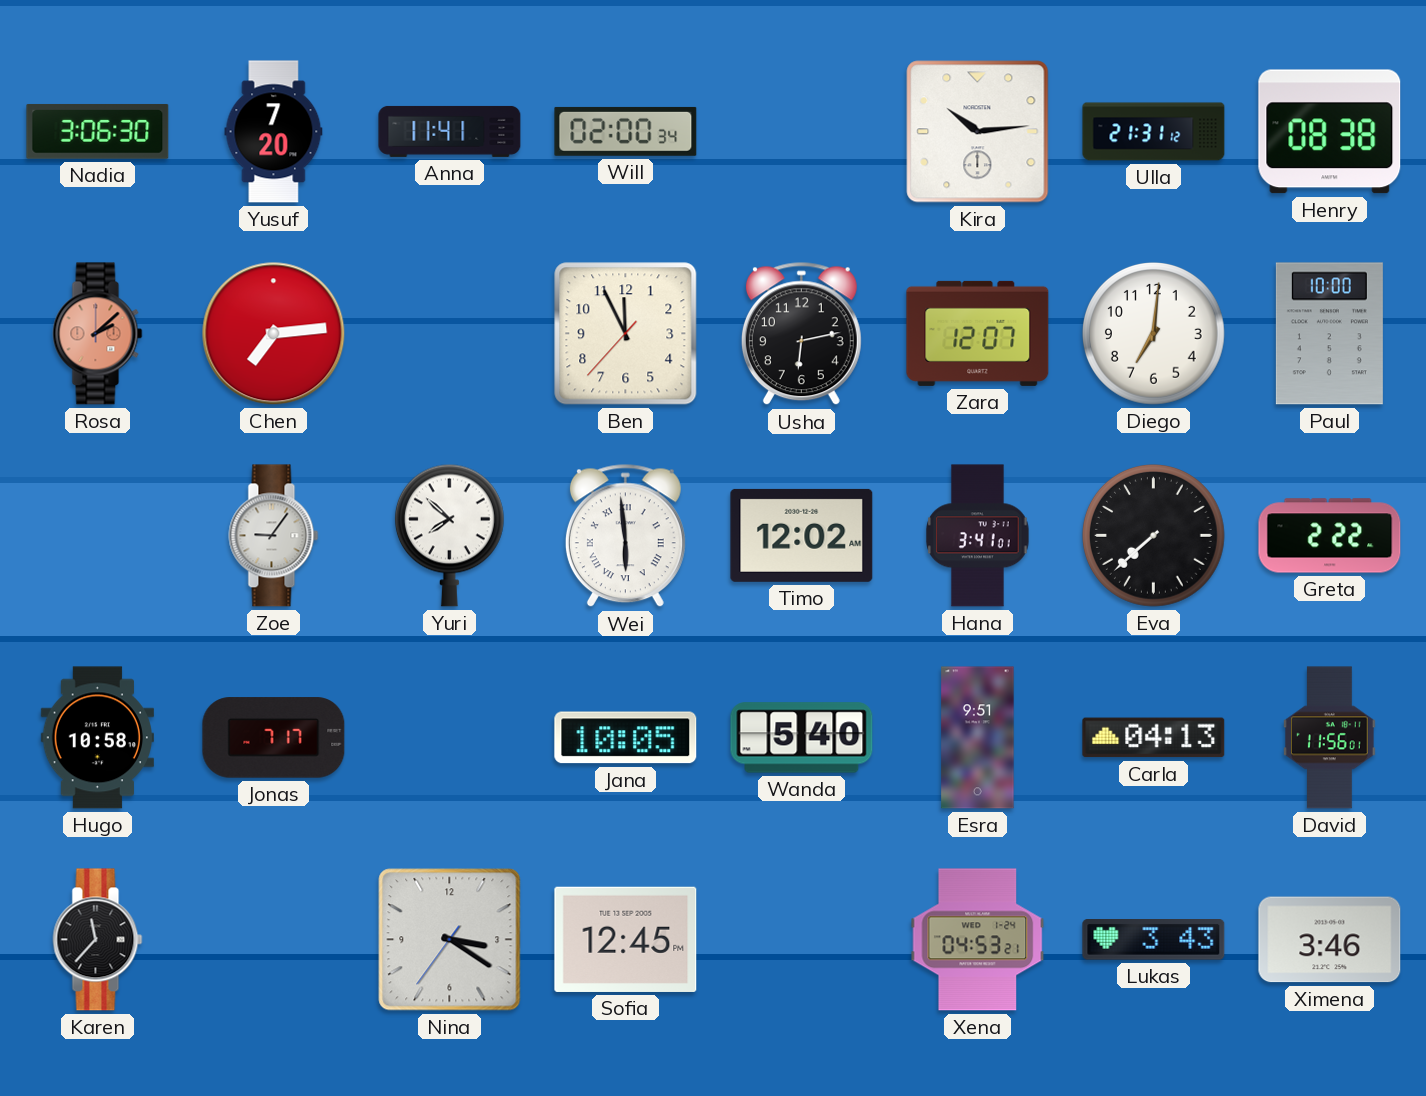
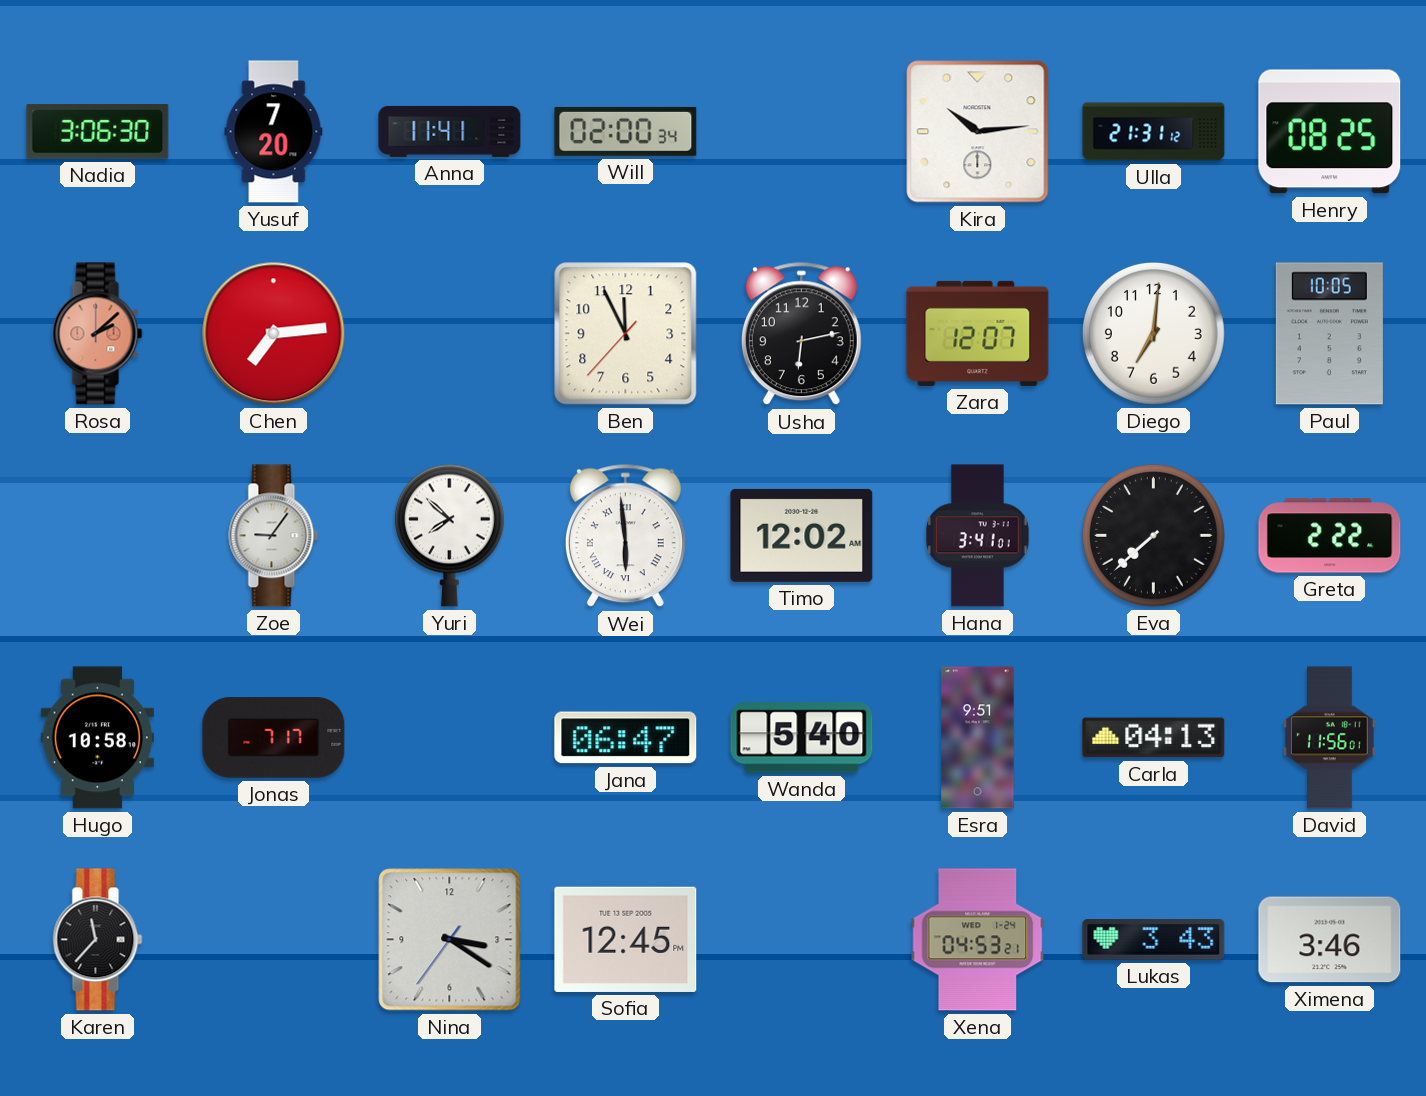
Henry: 08:38 -> 08:25 (1330, 132)
Paul: 10:00 -> 10:05 (1329, 334)
Jana: 10:05 -> 06:47 (626, 738)
